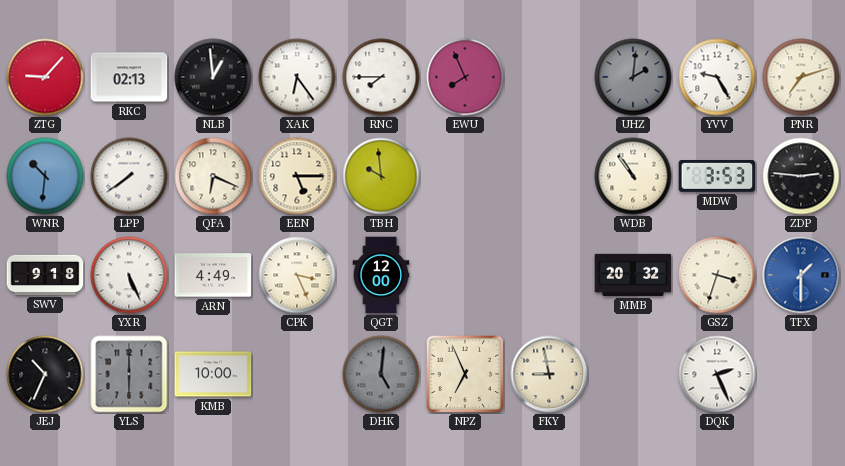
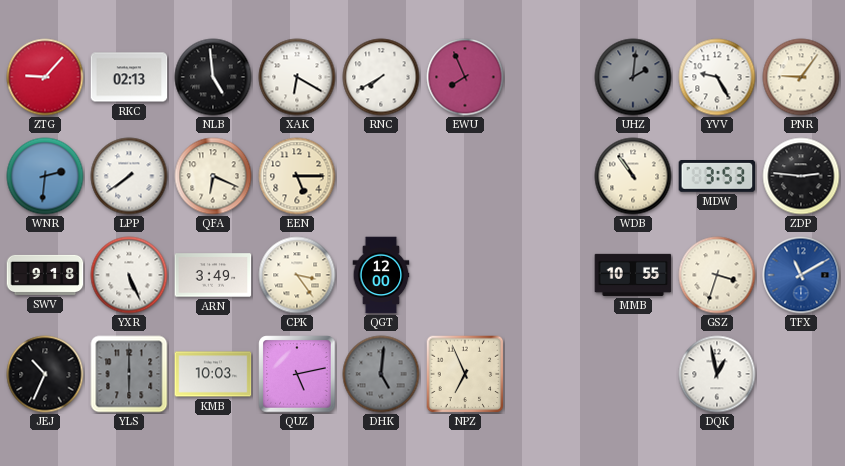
NLB: 12:59 -> 4:59 (213, 77)
XAK: 6:24 -> 6:20 (297, 77)
RNC: 7:45 -> 7:40 (381, 77)
PNR: 7:12 -> 9:06 (801, 77)
WNR: 10:31 -> 2:31 (45, 176)
TBH: 9:59 -> none (381, 176)
ARN: 4:49 -> 3:49 (213, 275)
CPK: 3:26 -> 3:24 (297, 275)
MMB: 20:32 -> 10:55 (633, 275)
TFX: 1:30 -> 11:10 (801, 275)
KMB: 10:00 -> 10:03 (213, 374)
QUZ: none -> 5:13 (297, 374)
FKY: 8:58 -> none (549, 374)
DQK: 2:26 -> 12:58 (717, 374)
